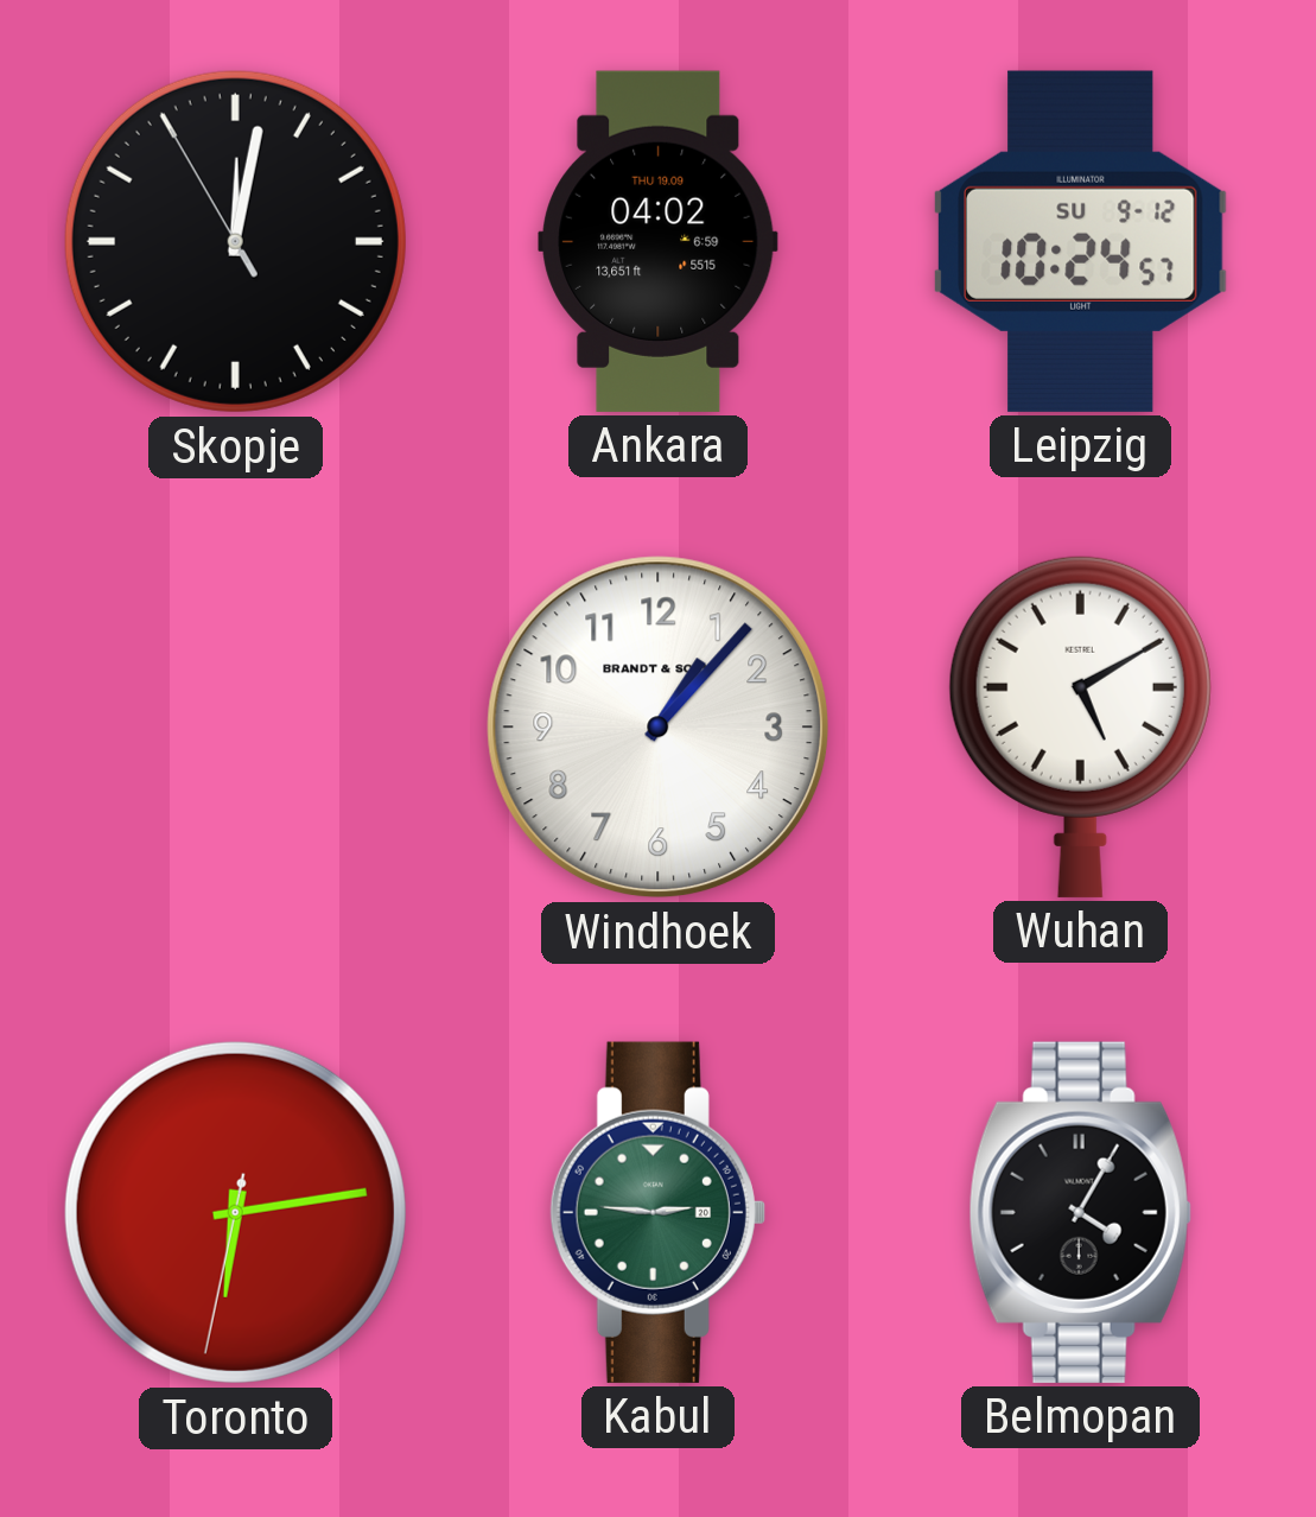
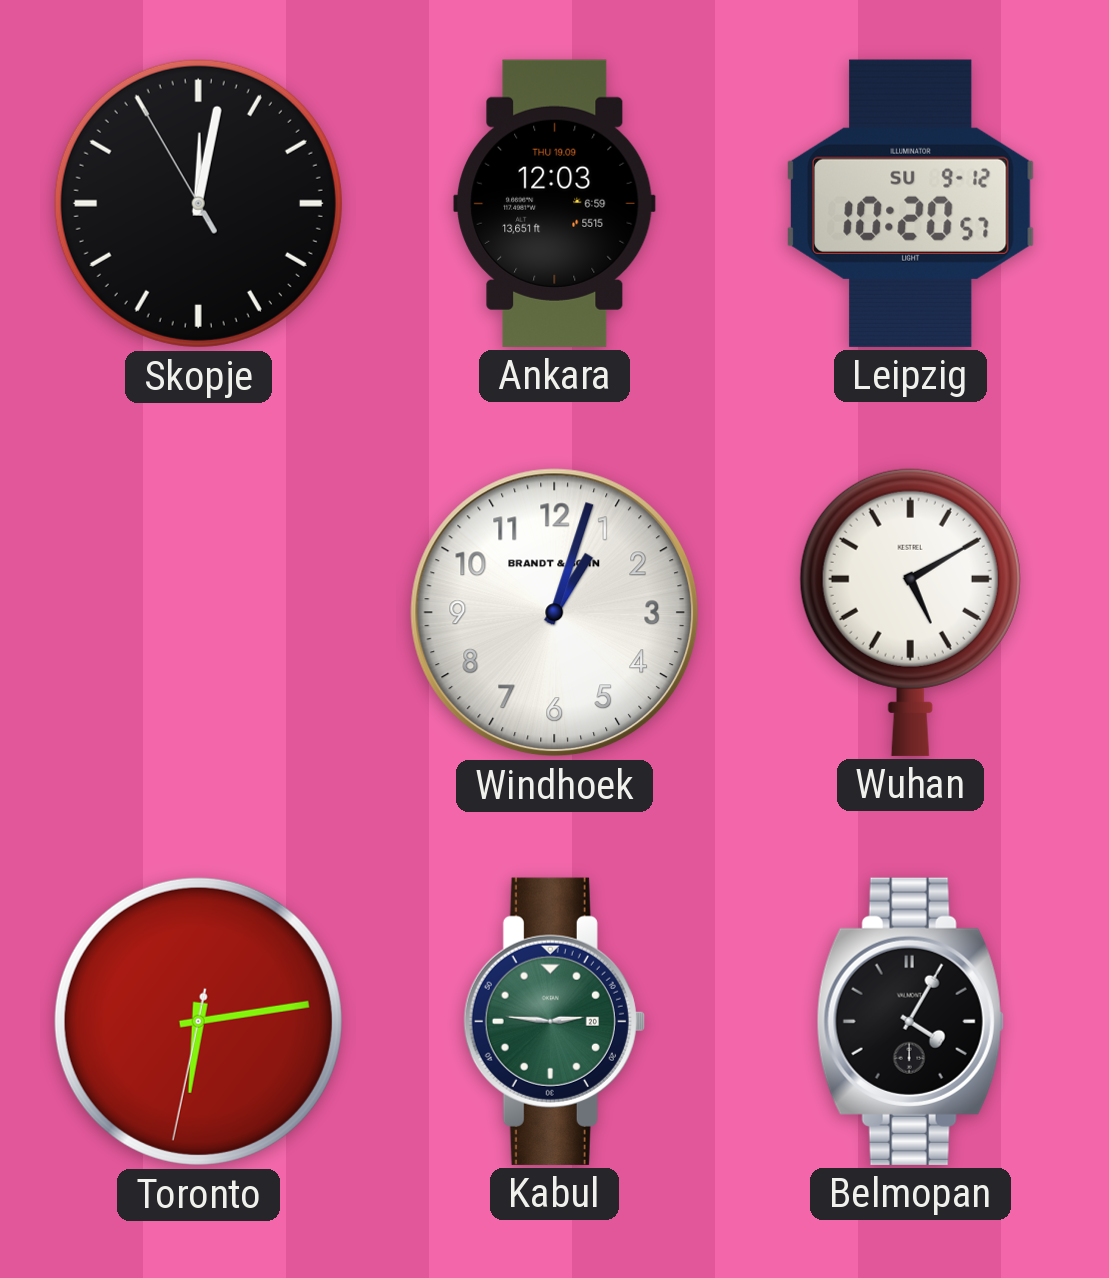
Ankara: 04:02 -> 12:03 (555, 203)
Leipzig: 10:24 -> 10:20 (910, 203)
Windhoek: 1:07 -> 1:03 (555, 613)
